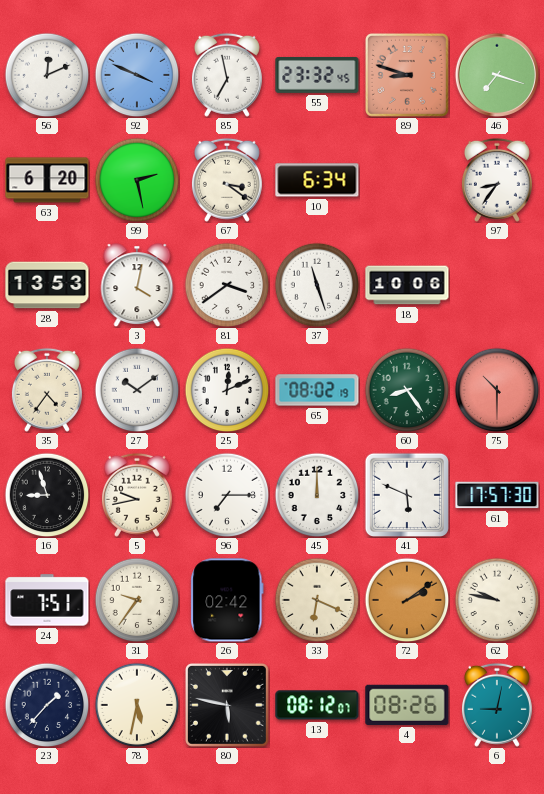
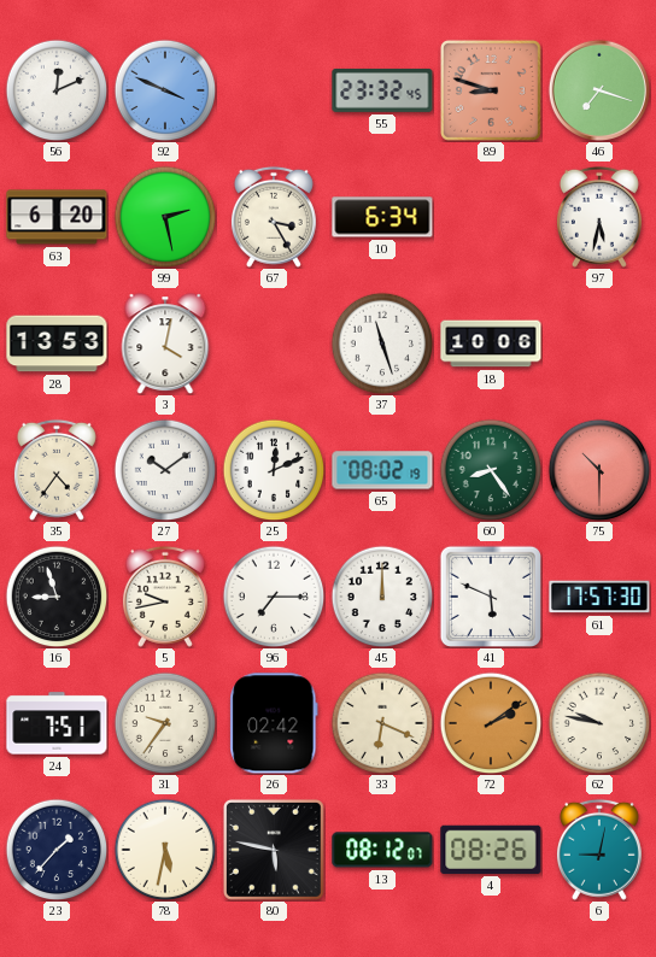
85: 6:58 -> none (227, 75)
67: 3:21 -> 3:25 (274, 217)
97: 8:36 -> 5:32 (599, 217)
81: 3:39 -> none (227, 285)
